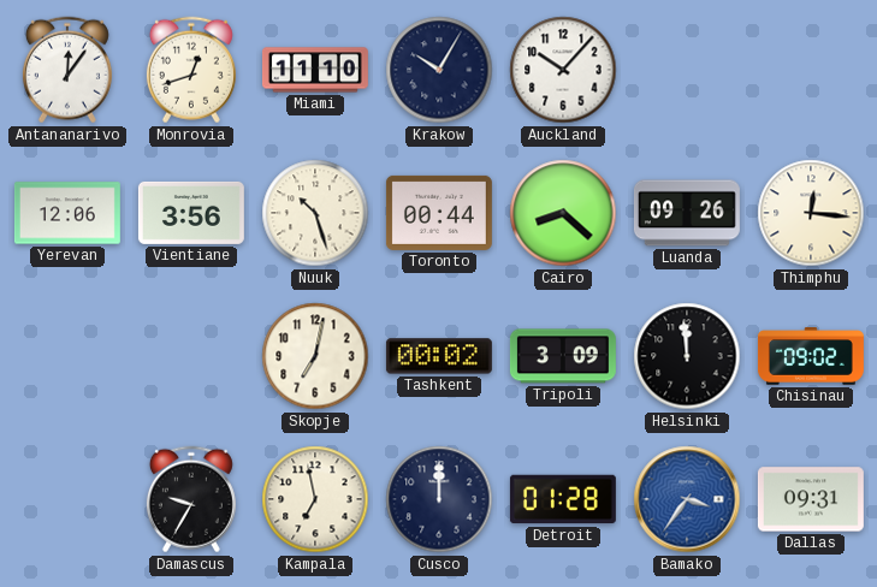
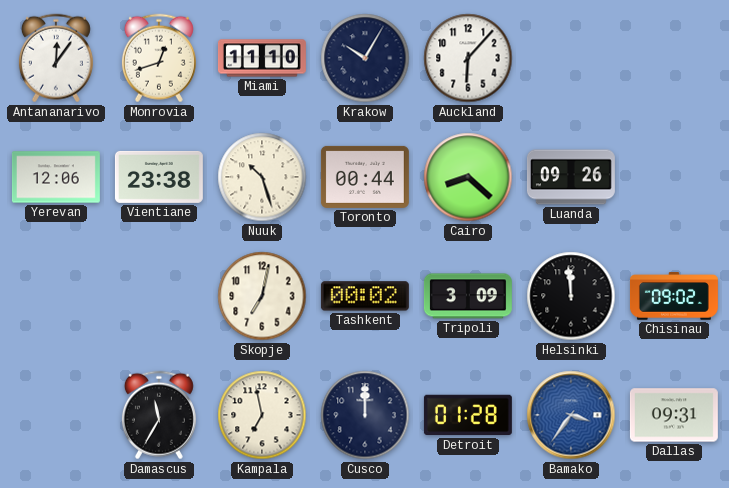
Auckland: 10:07 -> 6:07 (468, 58)
Vientiane: 3:56 -> 23:38 (159, 177)
Thimphu: 12:16 -> none (811, 213)
Damascus: 9:35 -> 11:35 (159, 415)
